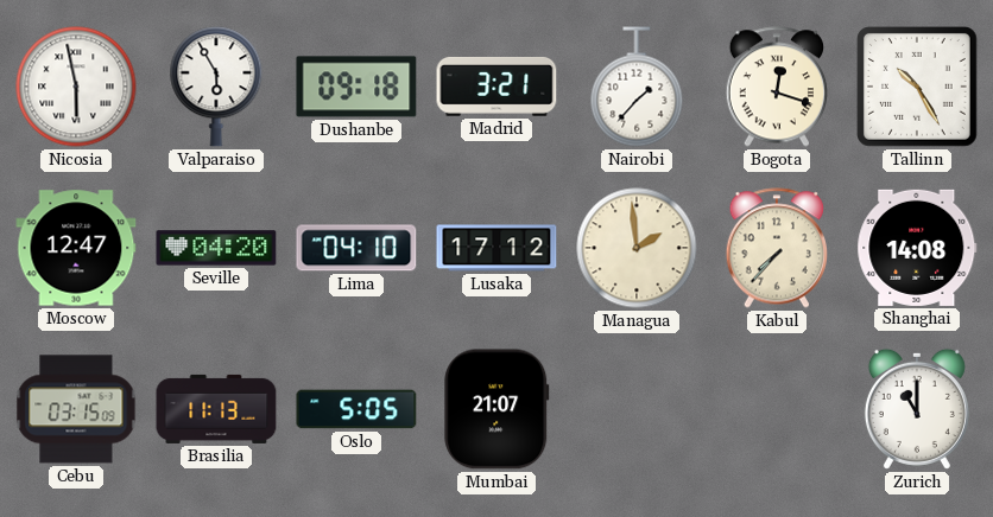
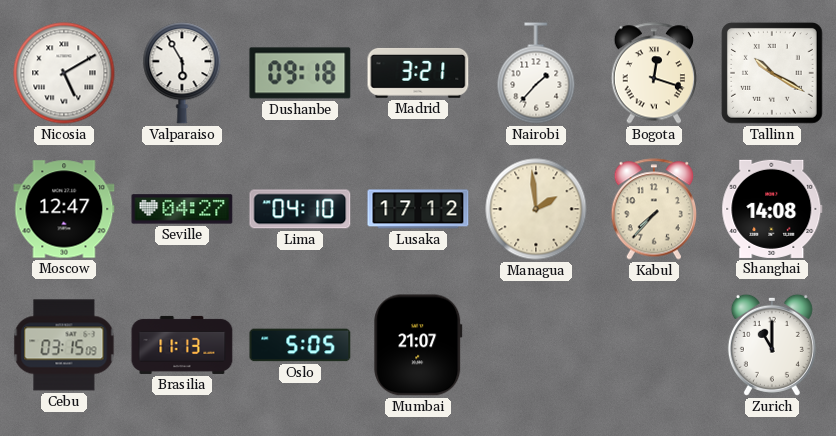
Nicosia: 5:58 -> 5:10 (64, 73)
Tallinn: 10:25 -> 10:20 (773, 74)
Seville: 04:20 -> 04:27 (182, 209)
